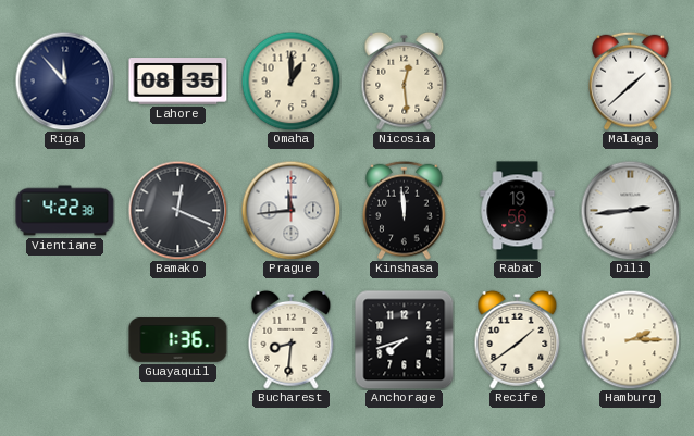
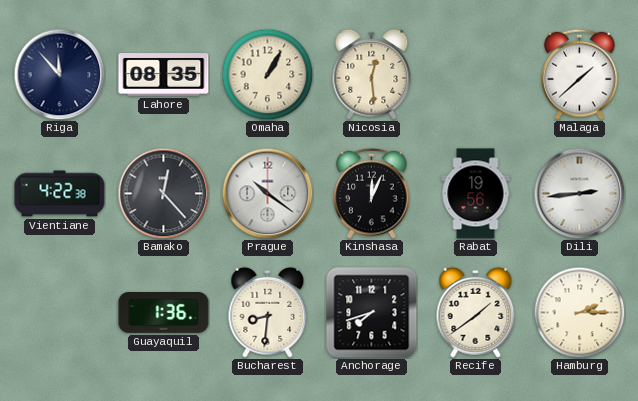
Omaha: 1:00 -> 1:05 (267, 74)
Bamako: 12:19 -> 12:23 (163, 193)
Prague: 11:44 -> 10:21 (267, 193)
Kinshasa: 11:59 -> 12:04 (372, 193)
